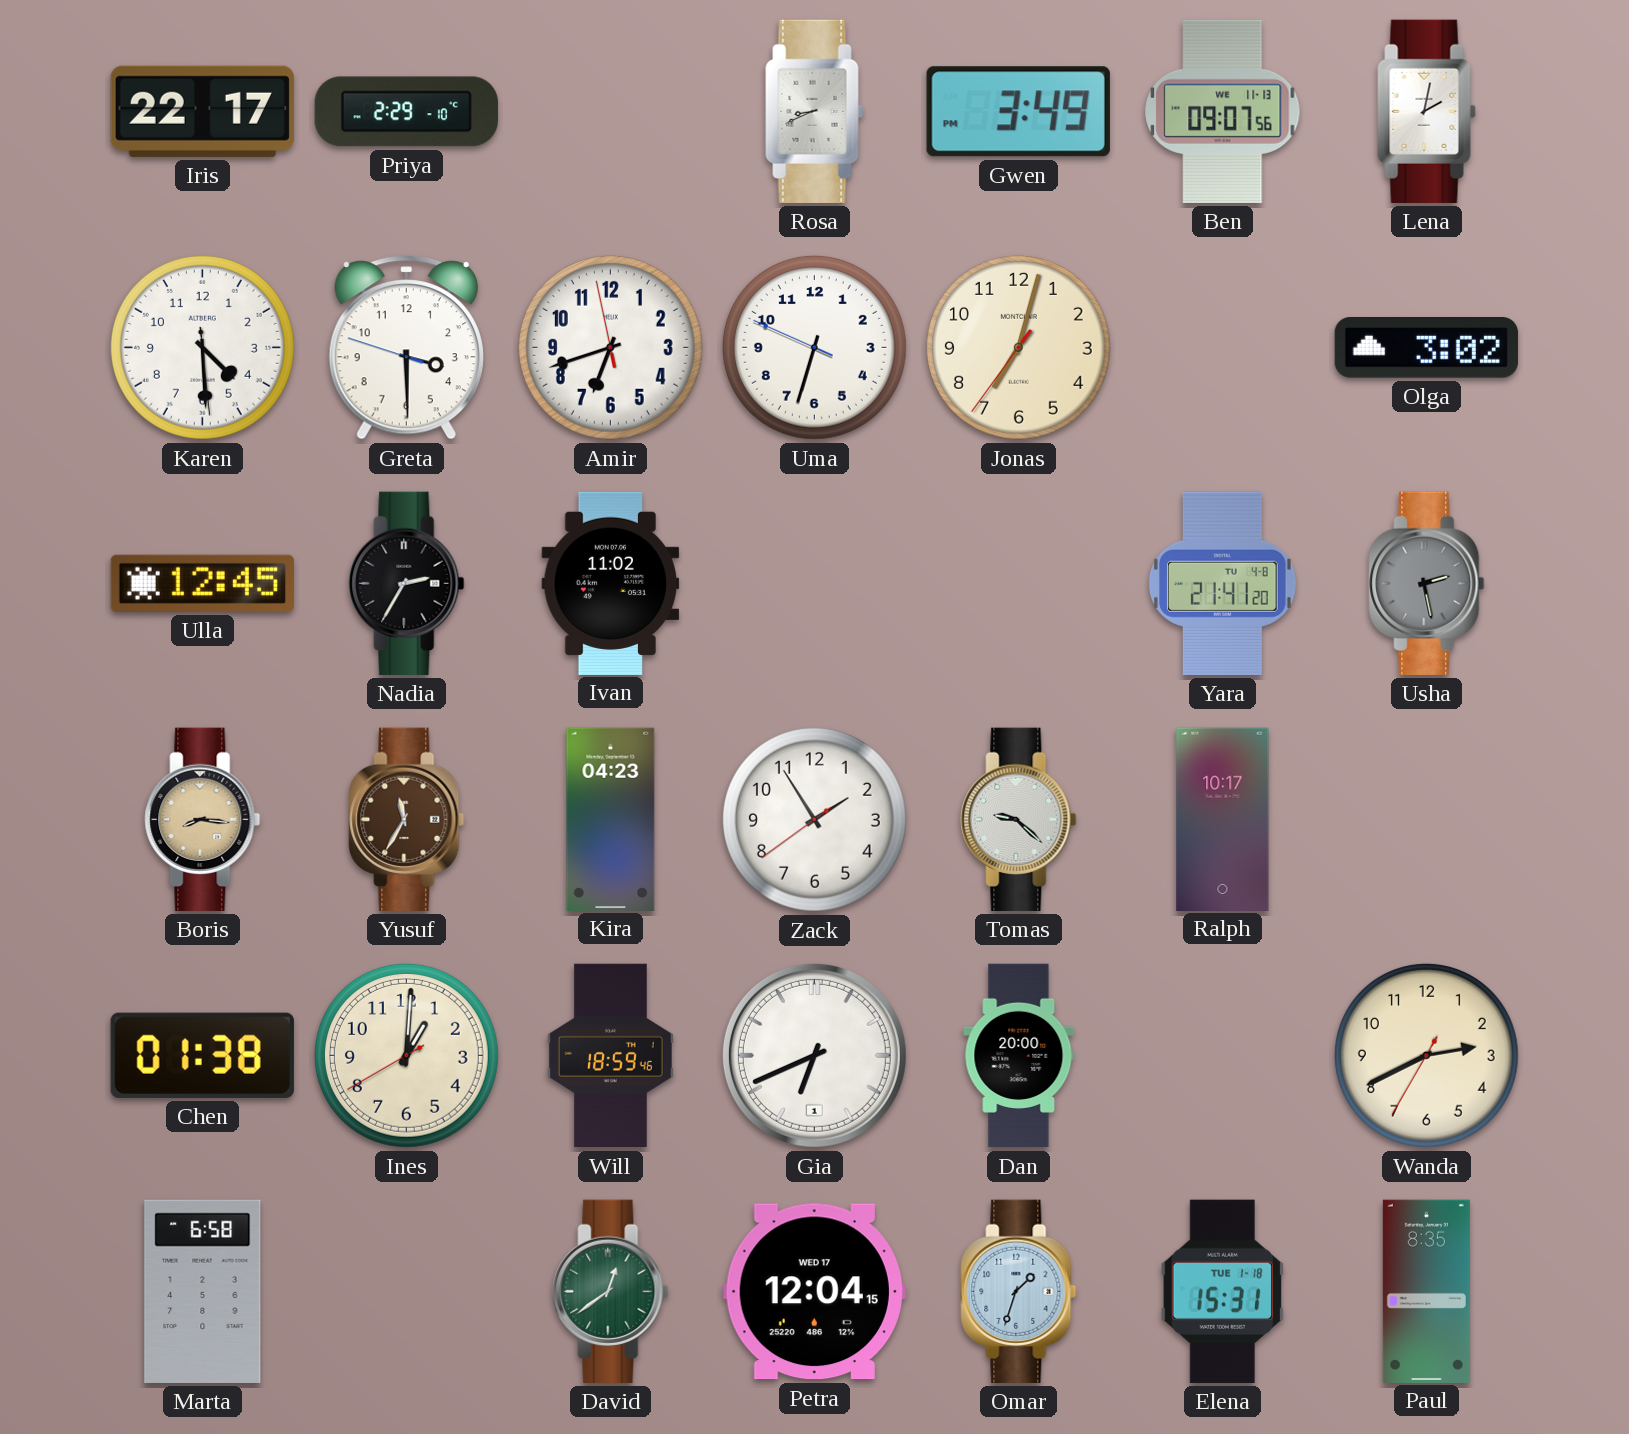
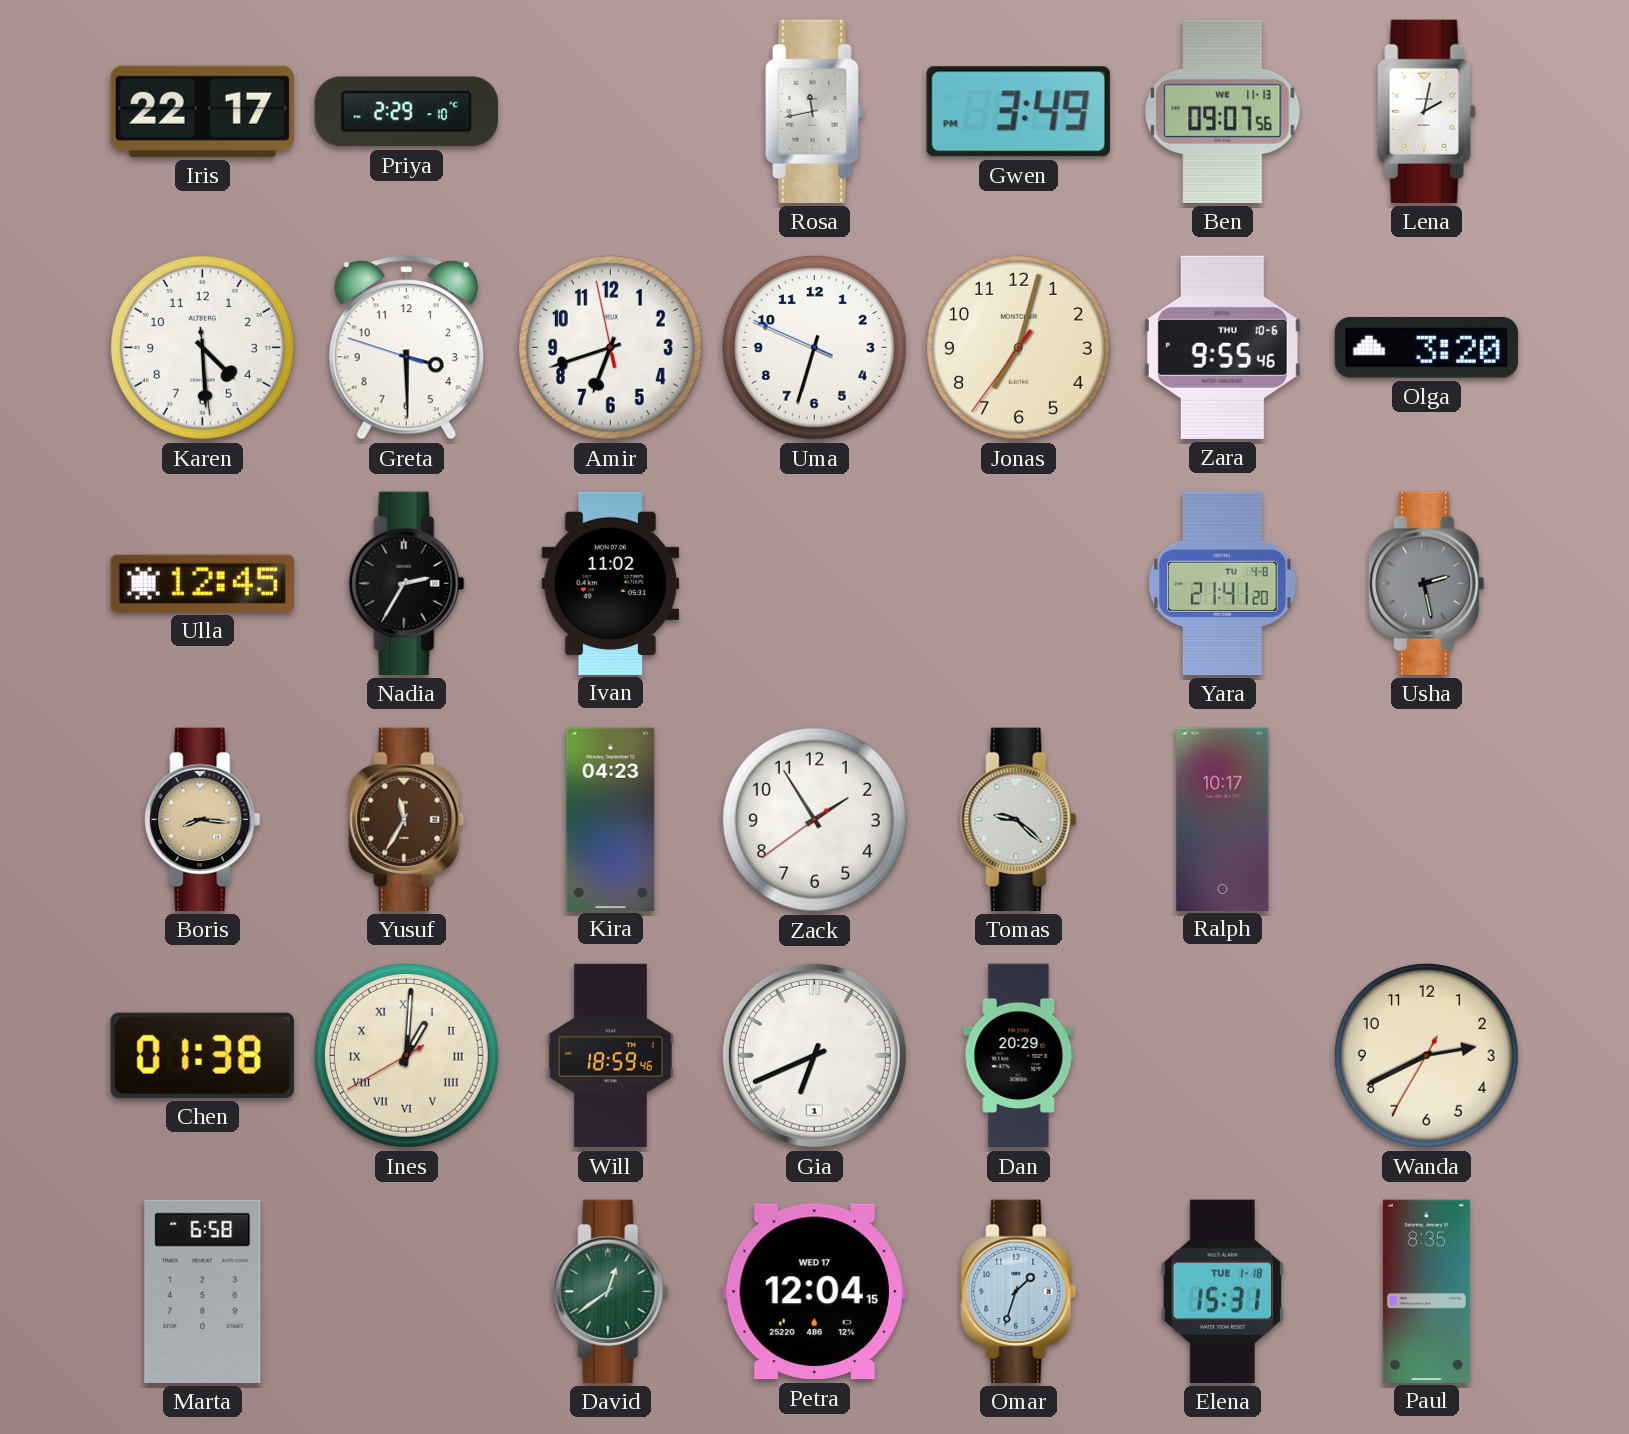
Rosa: 8:41 -> 11:43 (815, 111)
Zara: none -> 9:55 (1222, 347)
Olga: 3:02 -> 3:20 (1426, 348)
Ines numerals: Arabic -> Roman (406, 1055)
Dan: 20:00 -> 20:29 (1019, 1056)
